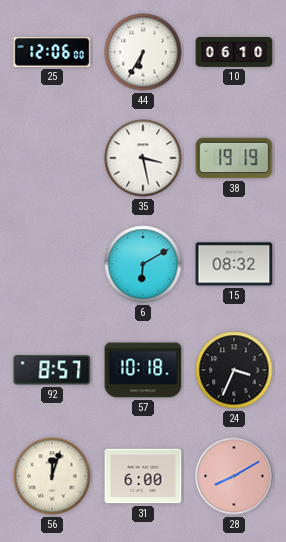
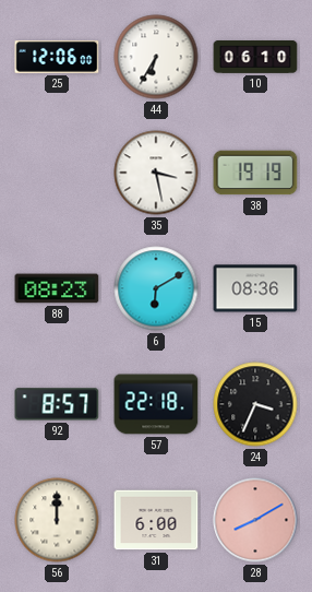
88: none -> 08:23 (57, 288)
15: 08:32 -> 08:36 (255, 288)
57: 10:18 -> 22:18 (156, 404)
56: 12:03 -> 12:00 (57, 520)
